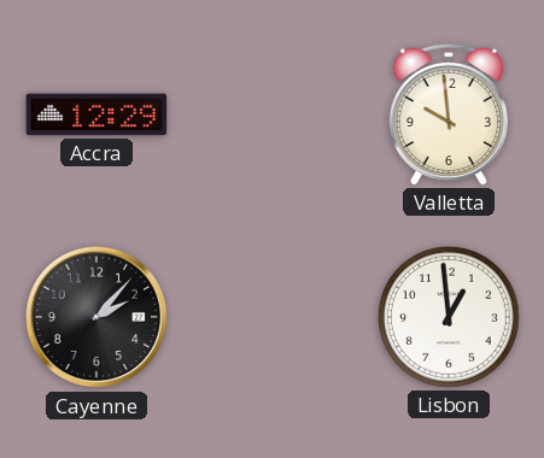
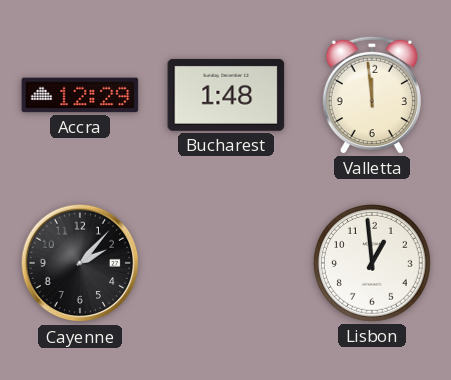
Bucharest: none -> 1:48 (226, 95)
Valletta: 9:59 -> 11:59 (371, 95)
